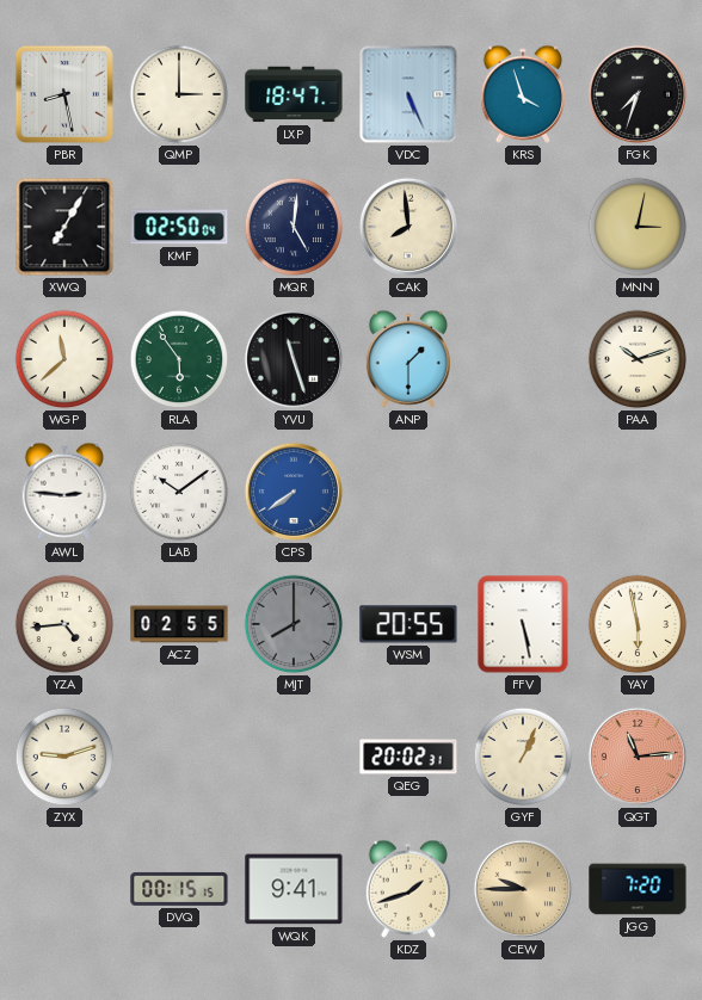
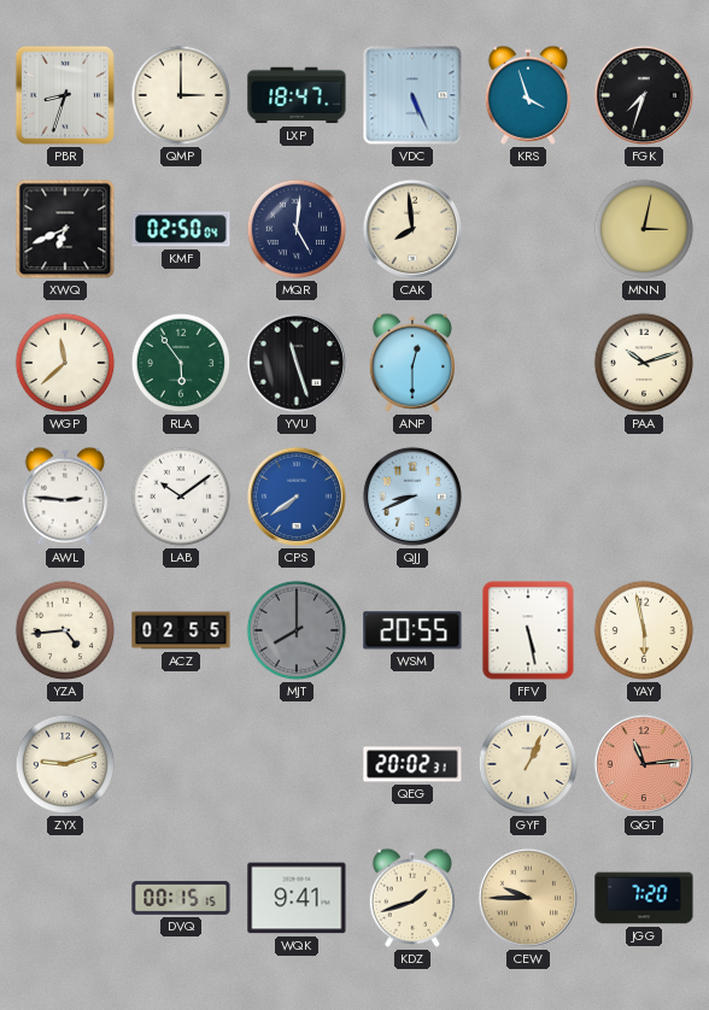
PBR: 8:28 -> 8:33 (65, 95)
XWQ: 7:05 -> 6:41 (65, 229)
ANP: 1:30 -> 12:30 (412, 363)
QJJ: none -> 8:41 (412, 497)
